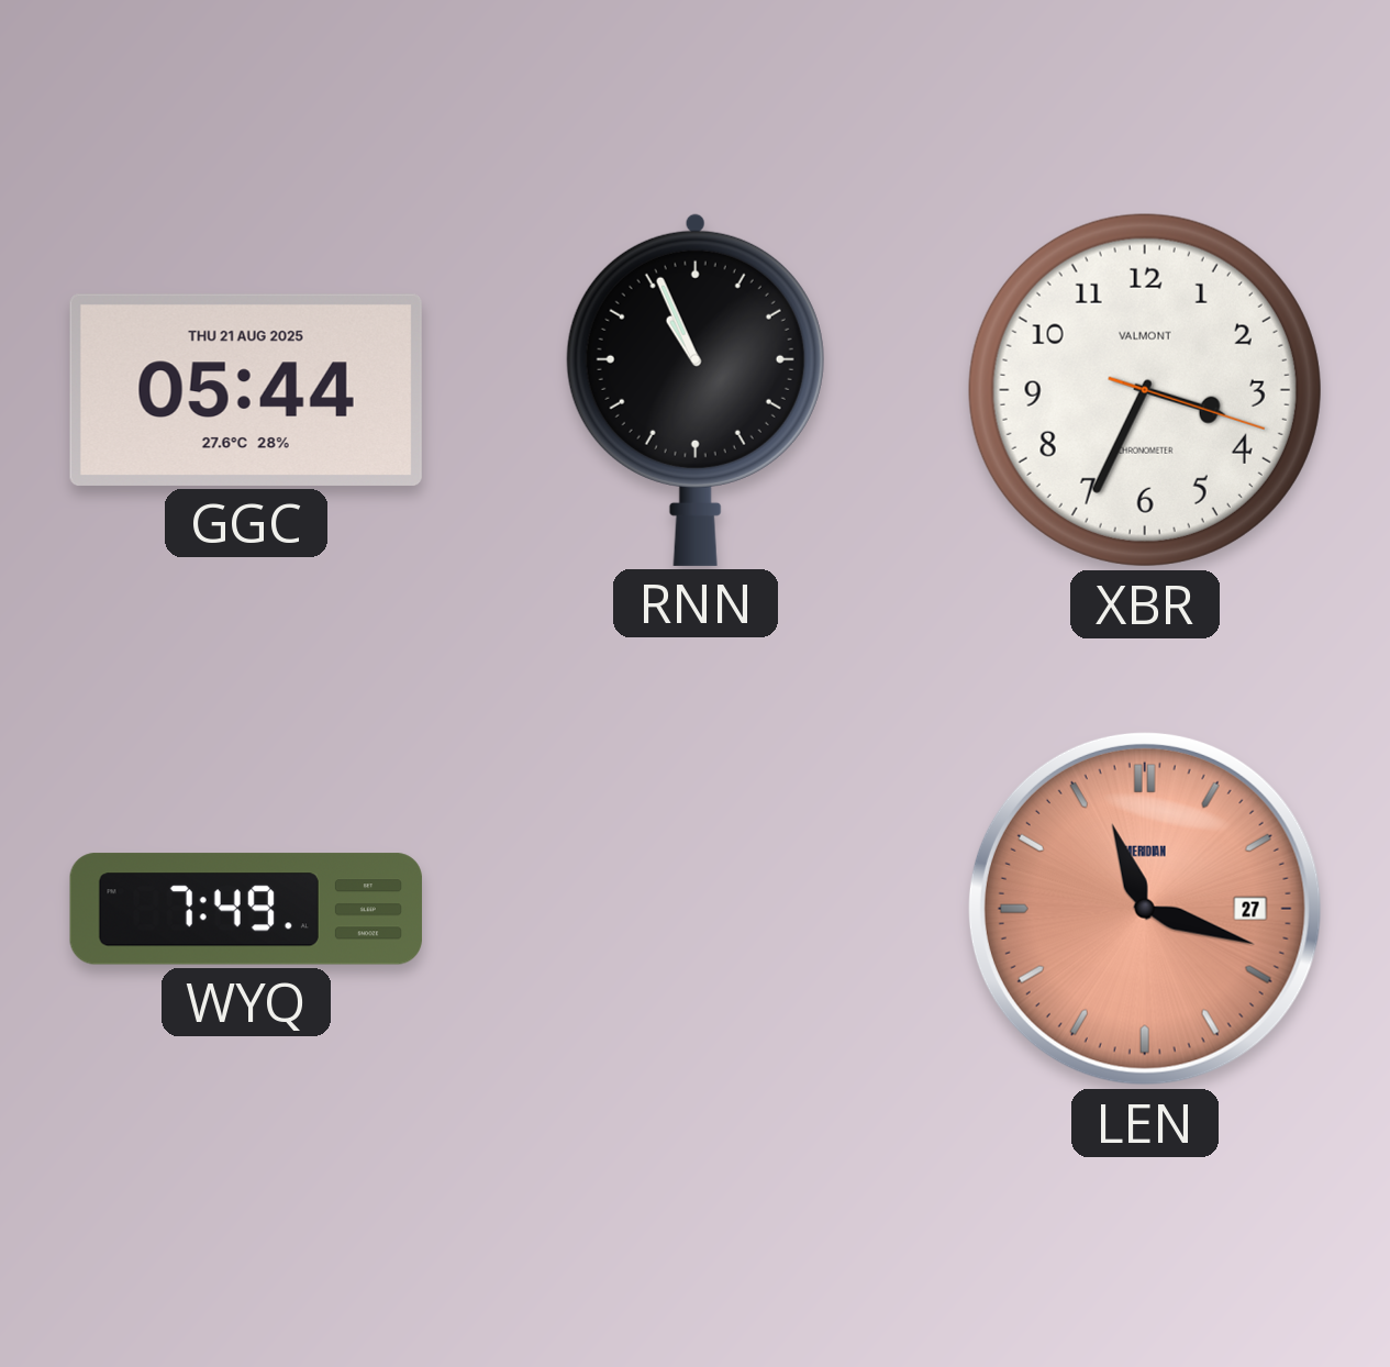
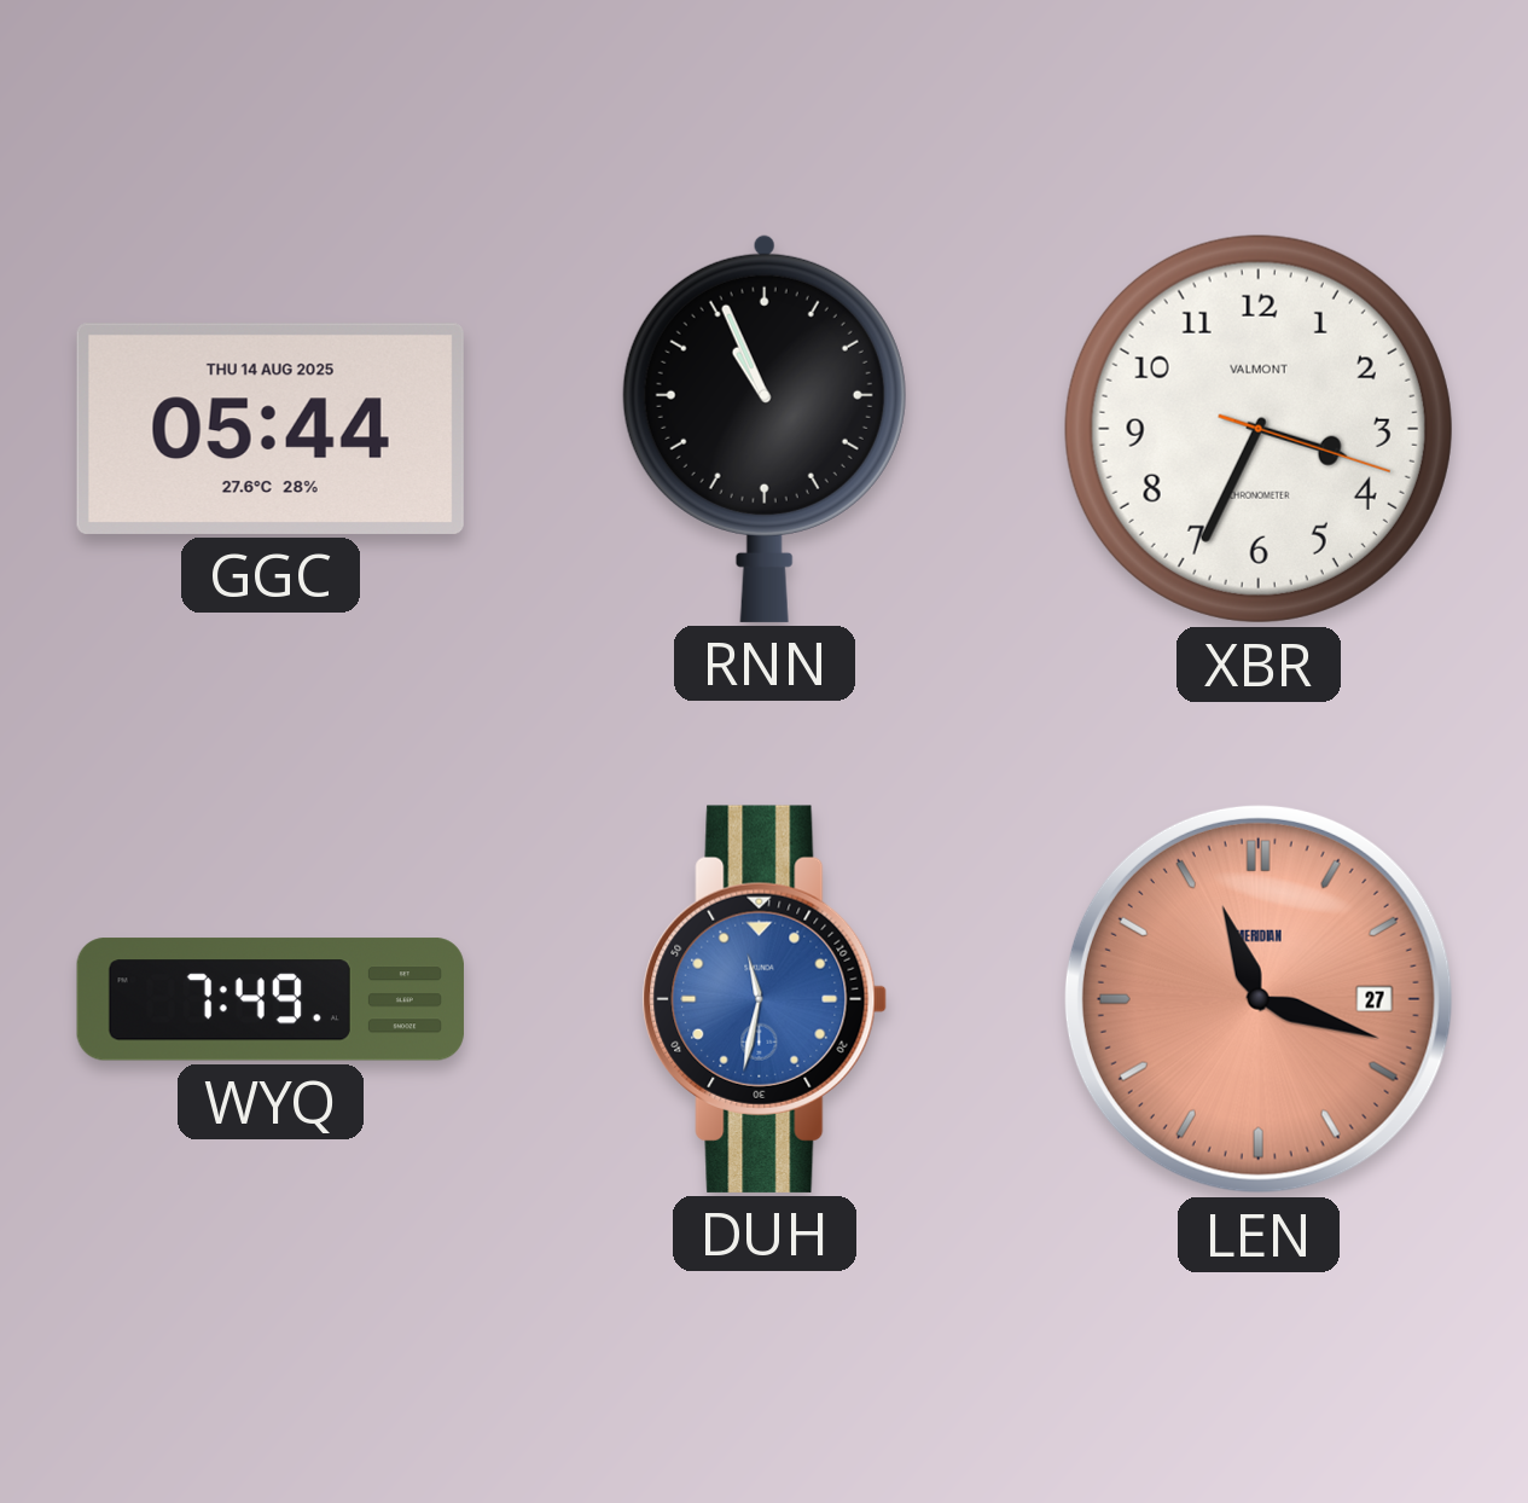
GGC date: THU 21 AUG 2025 -> THU 14 AUG 2025 (271, 429)
DUH: none -> 11:32 (765, 999)
